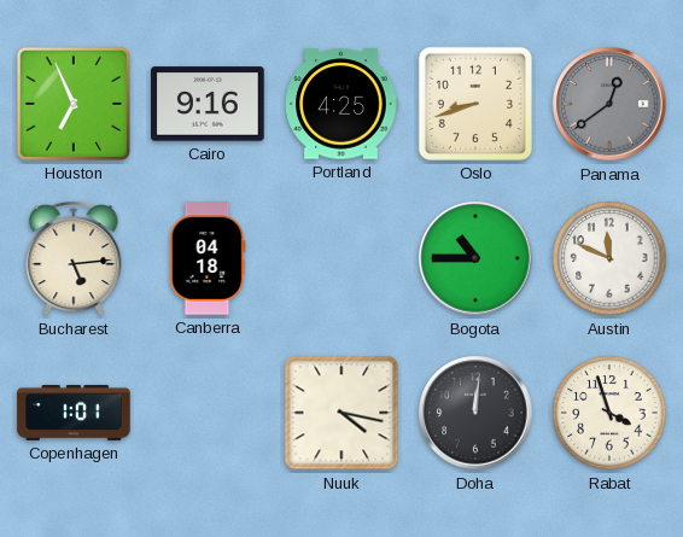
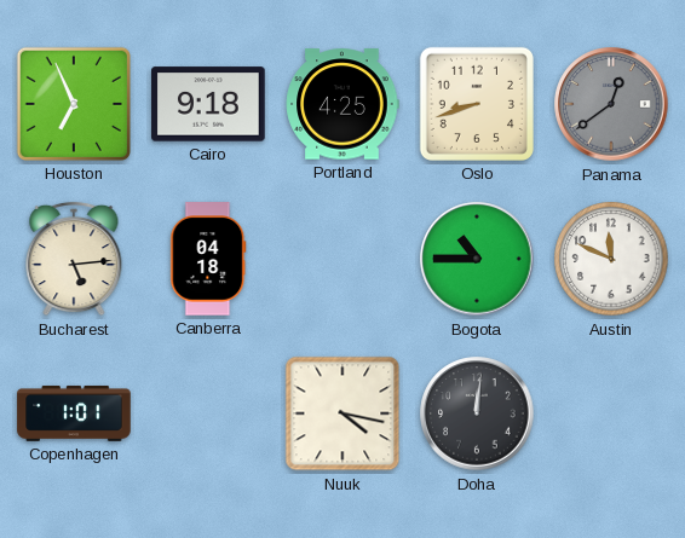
Cairo: 9:16 -> 9:18 (208, 104)
Rabat: 3:57 -> none (609, 413)
